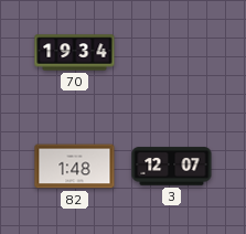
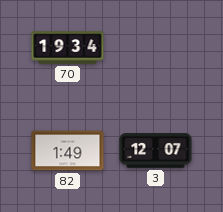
82: 1:48 -> 1:49 (68, 151)
